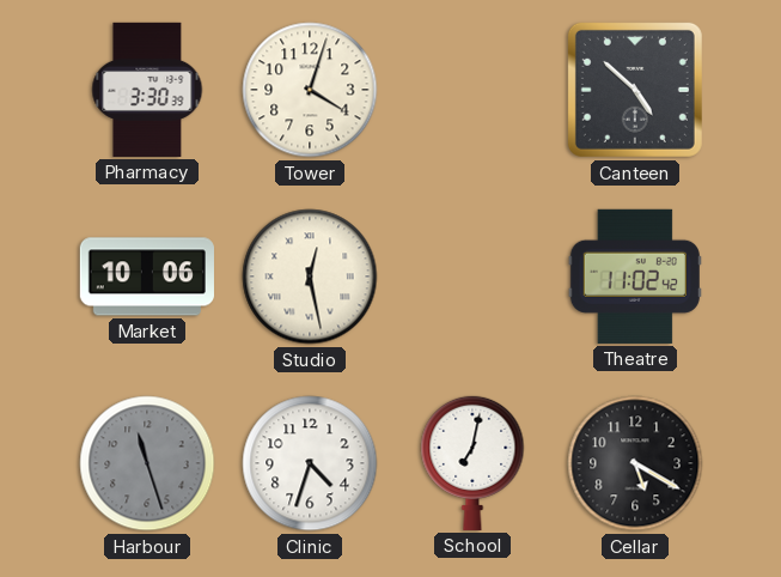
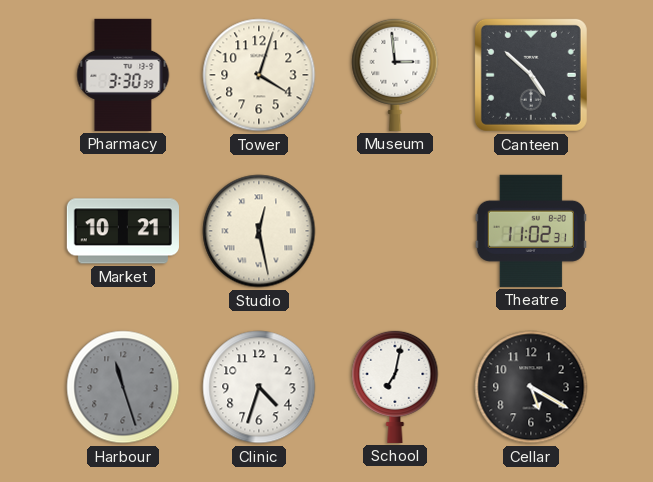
Museum: none -> 2:59 (395, 74)
Market: 10:06 -> 10:21 (123, 231)
Theatre: 11:02:42 -> 11:02:31 (531, 231)
